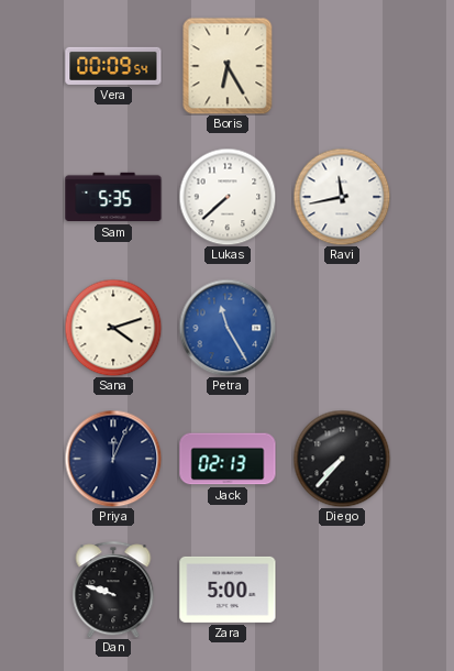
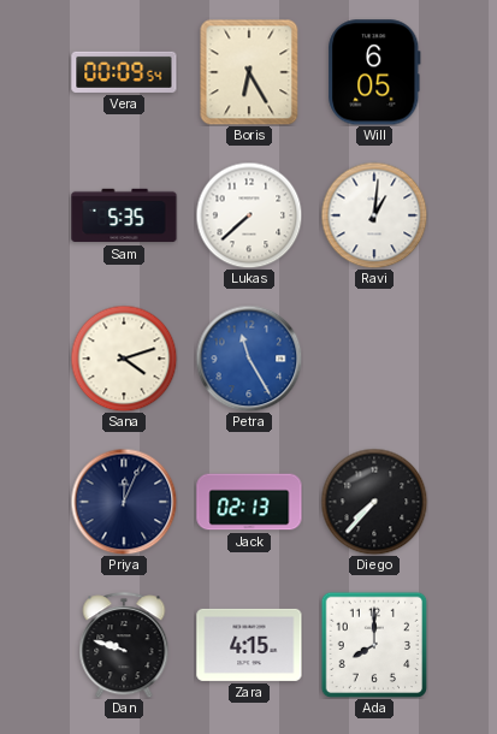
Will: none -> 6:05 (374, 72)
Ravi: 11:43 -> 1:01 (374, 215)
Zara: 5:00 -> 4:15 (249, 645)
Ada: none -> 8:00 (374, 645)
